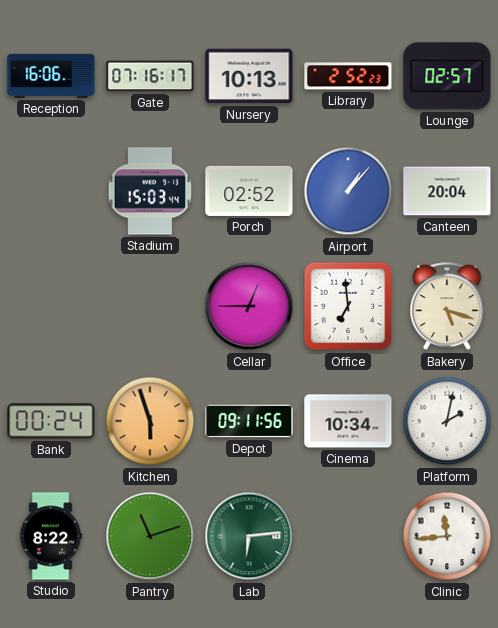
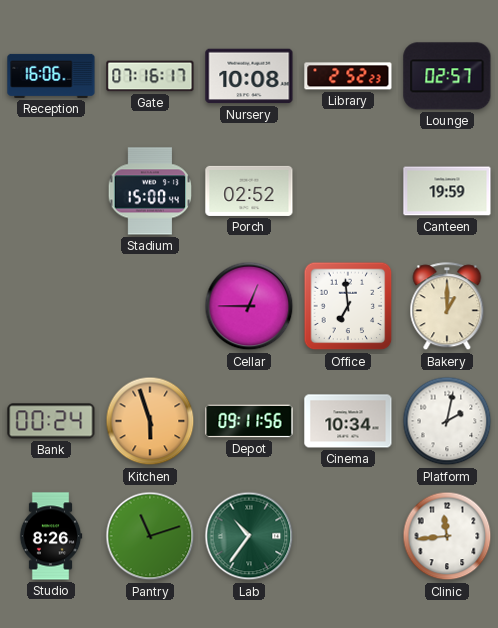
Nursery: 10:13 -> 10:08 (249, 76)
Stadium: 15:03 -> 15:00 (149, 191)
Airport: 1:07 -> none (348, 191)
Canteen: 20:04 -> 19:59 (447, 191)
Bakery: 5:18 -> 1:00 (447, 307)
Studio: 8:22 -> 8:26 (51, 536)
Lab: 6:14 -> 10:36 (249, 536)
